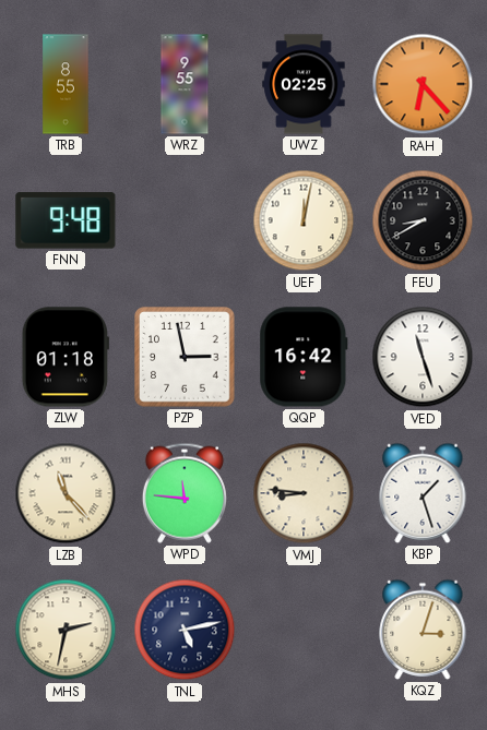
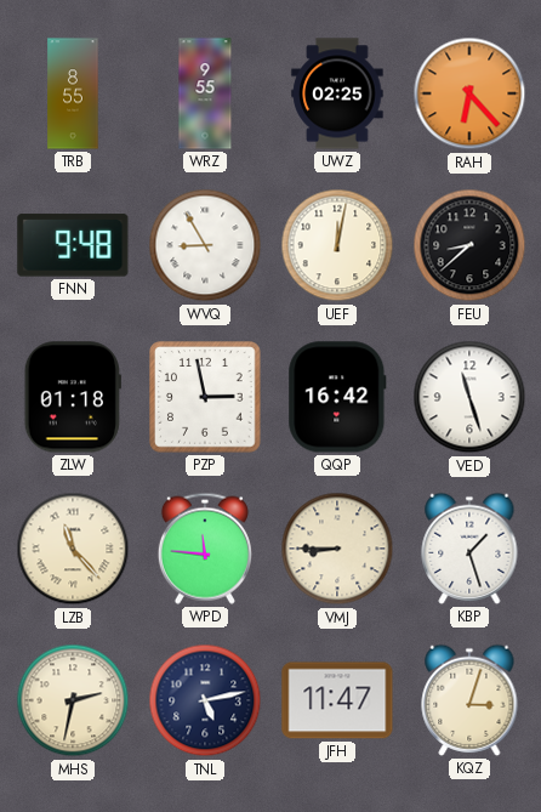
WVQ: none -> 8:55 (205, 245)
FEU: 8:40 -> 8:38 (469, 245)
VMJ: 8:46 -> 8:45 (337, 549)
JFH: none -> 11:47 (337, 700)
